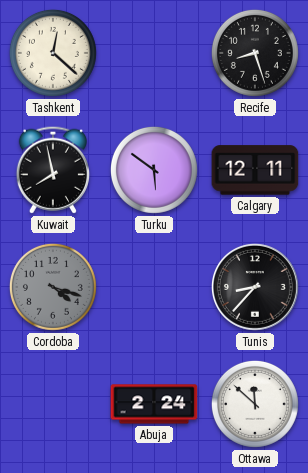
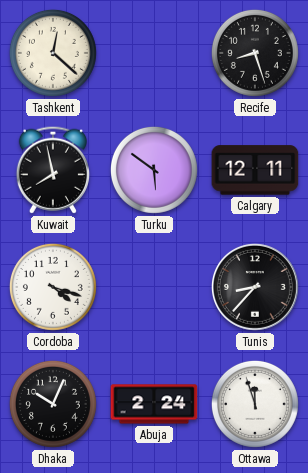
Cordoba dial: grey -> white (53, 287)
Dhaka: none -> 10:04 (53, 404)
Ottawa: 11:52 -> 11:57 (255, 404)
